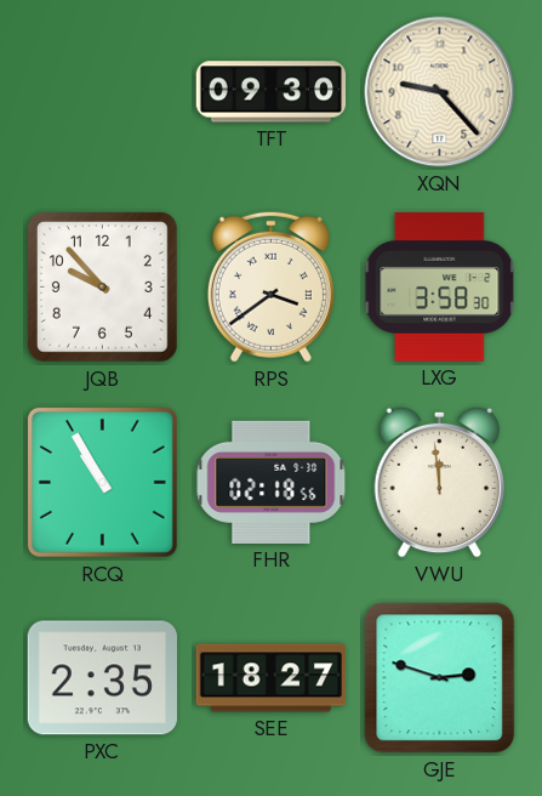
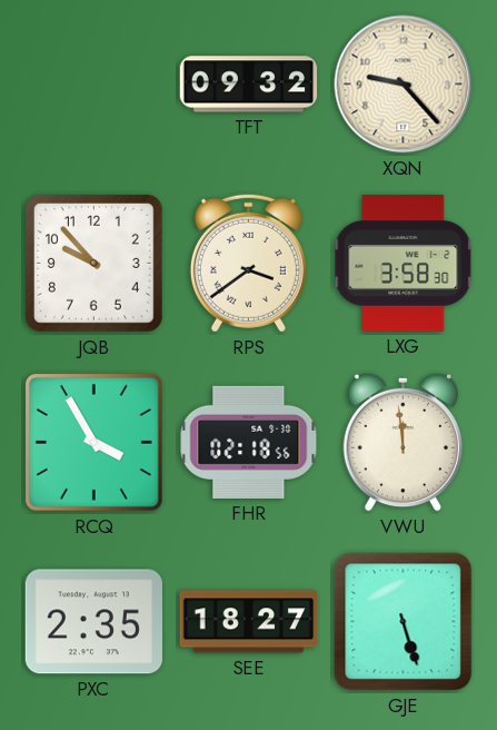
TFT: 09:30 -> 09:32 (249, 85)
RCQ: 10:55 -> 3:55 (93, 442)
GJE: 2:48 -> 5:27 (404, 622)
